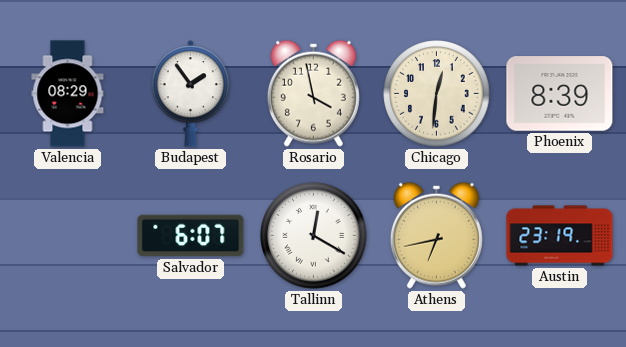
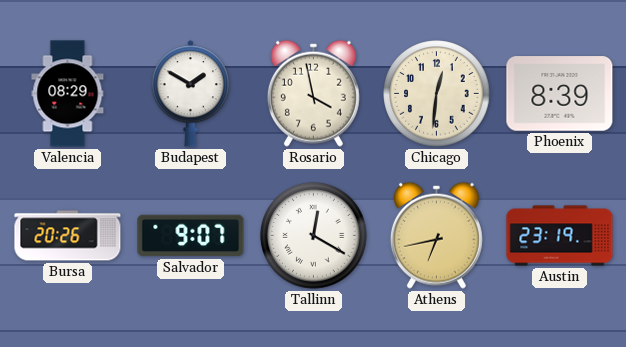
Budapest: 1:54 -> 1:50 (190, 94)
Bursa: none -> 20:26 (68, 236)
Salvador: 6:07 -> 9:07 (191, 236)
